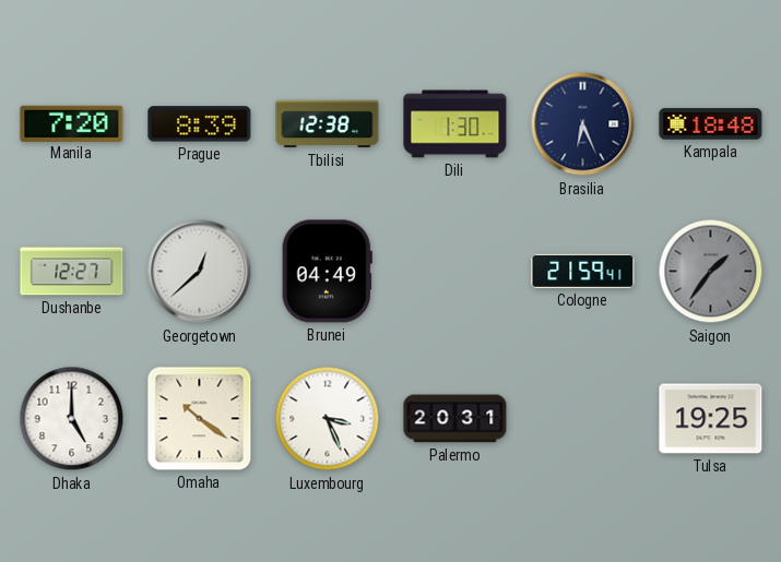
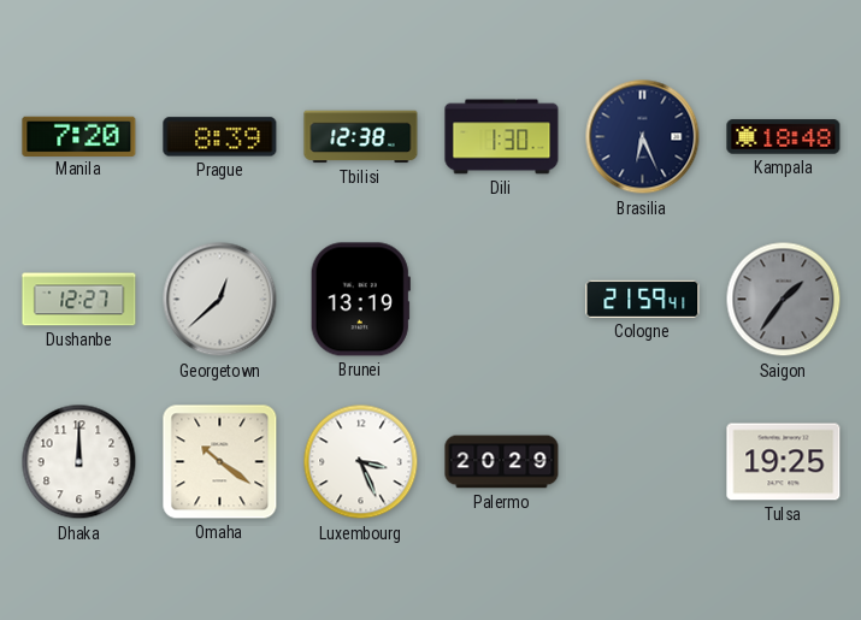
Brunei: 04:49 -> 13:19 (360, 300)
Dhaka: 5:00 -> 12:00 (79, 462)
Palermo: 20:31 -> 20:29 (502, 462)
